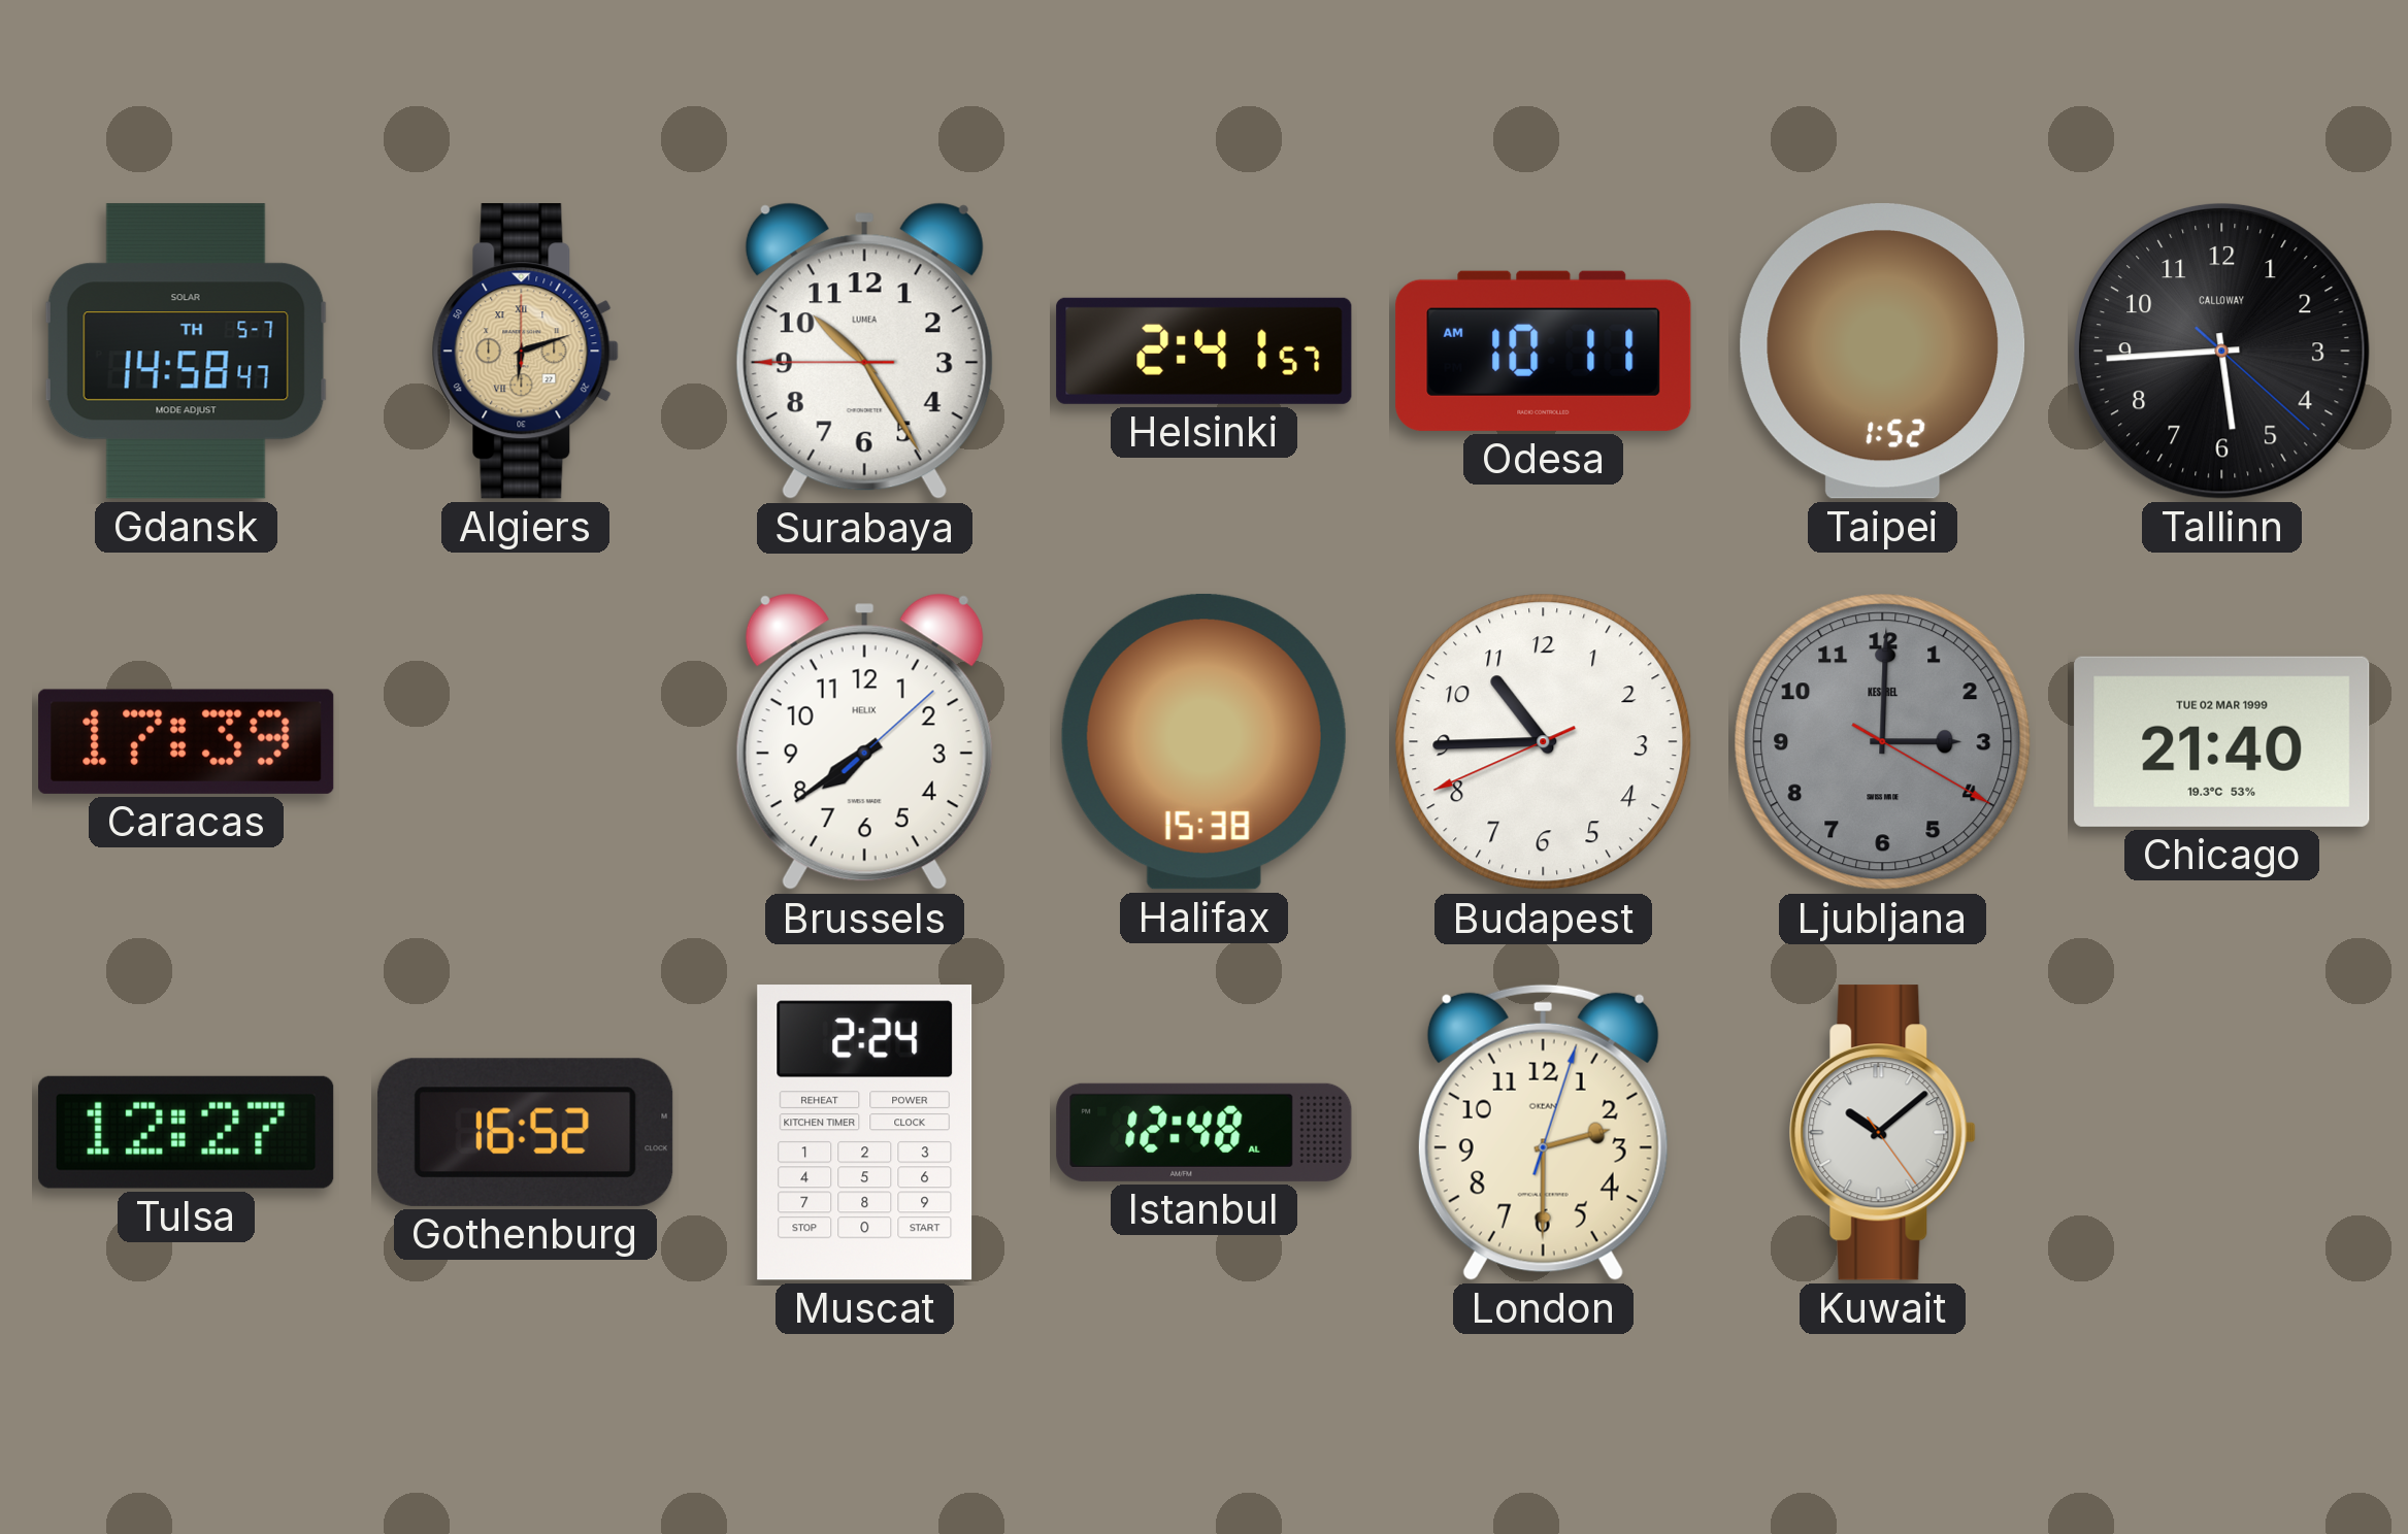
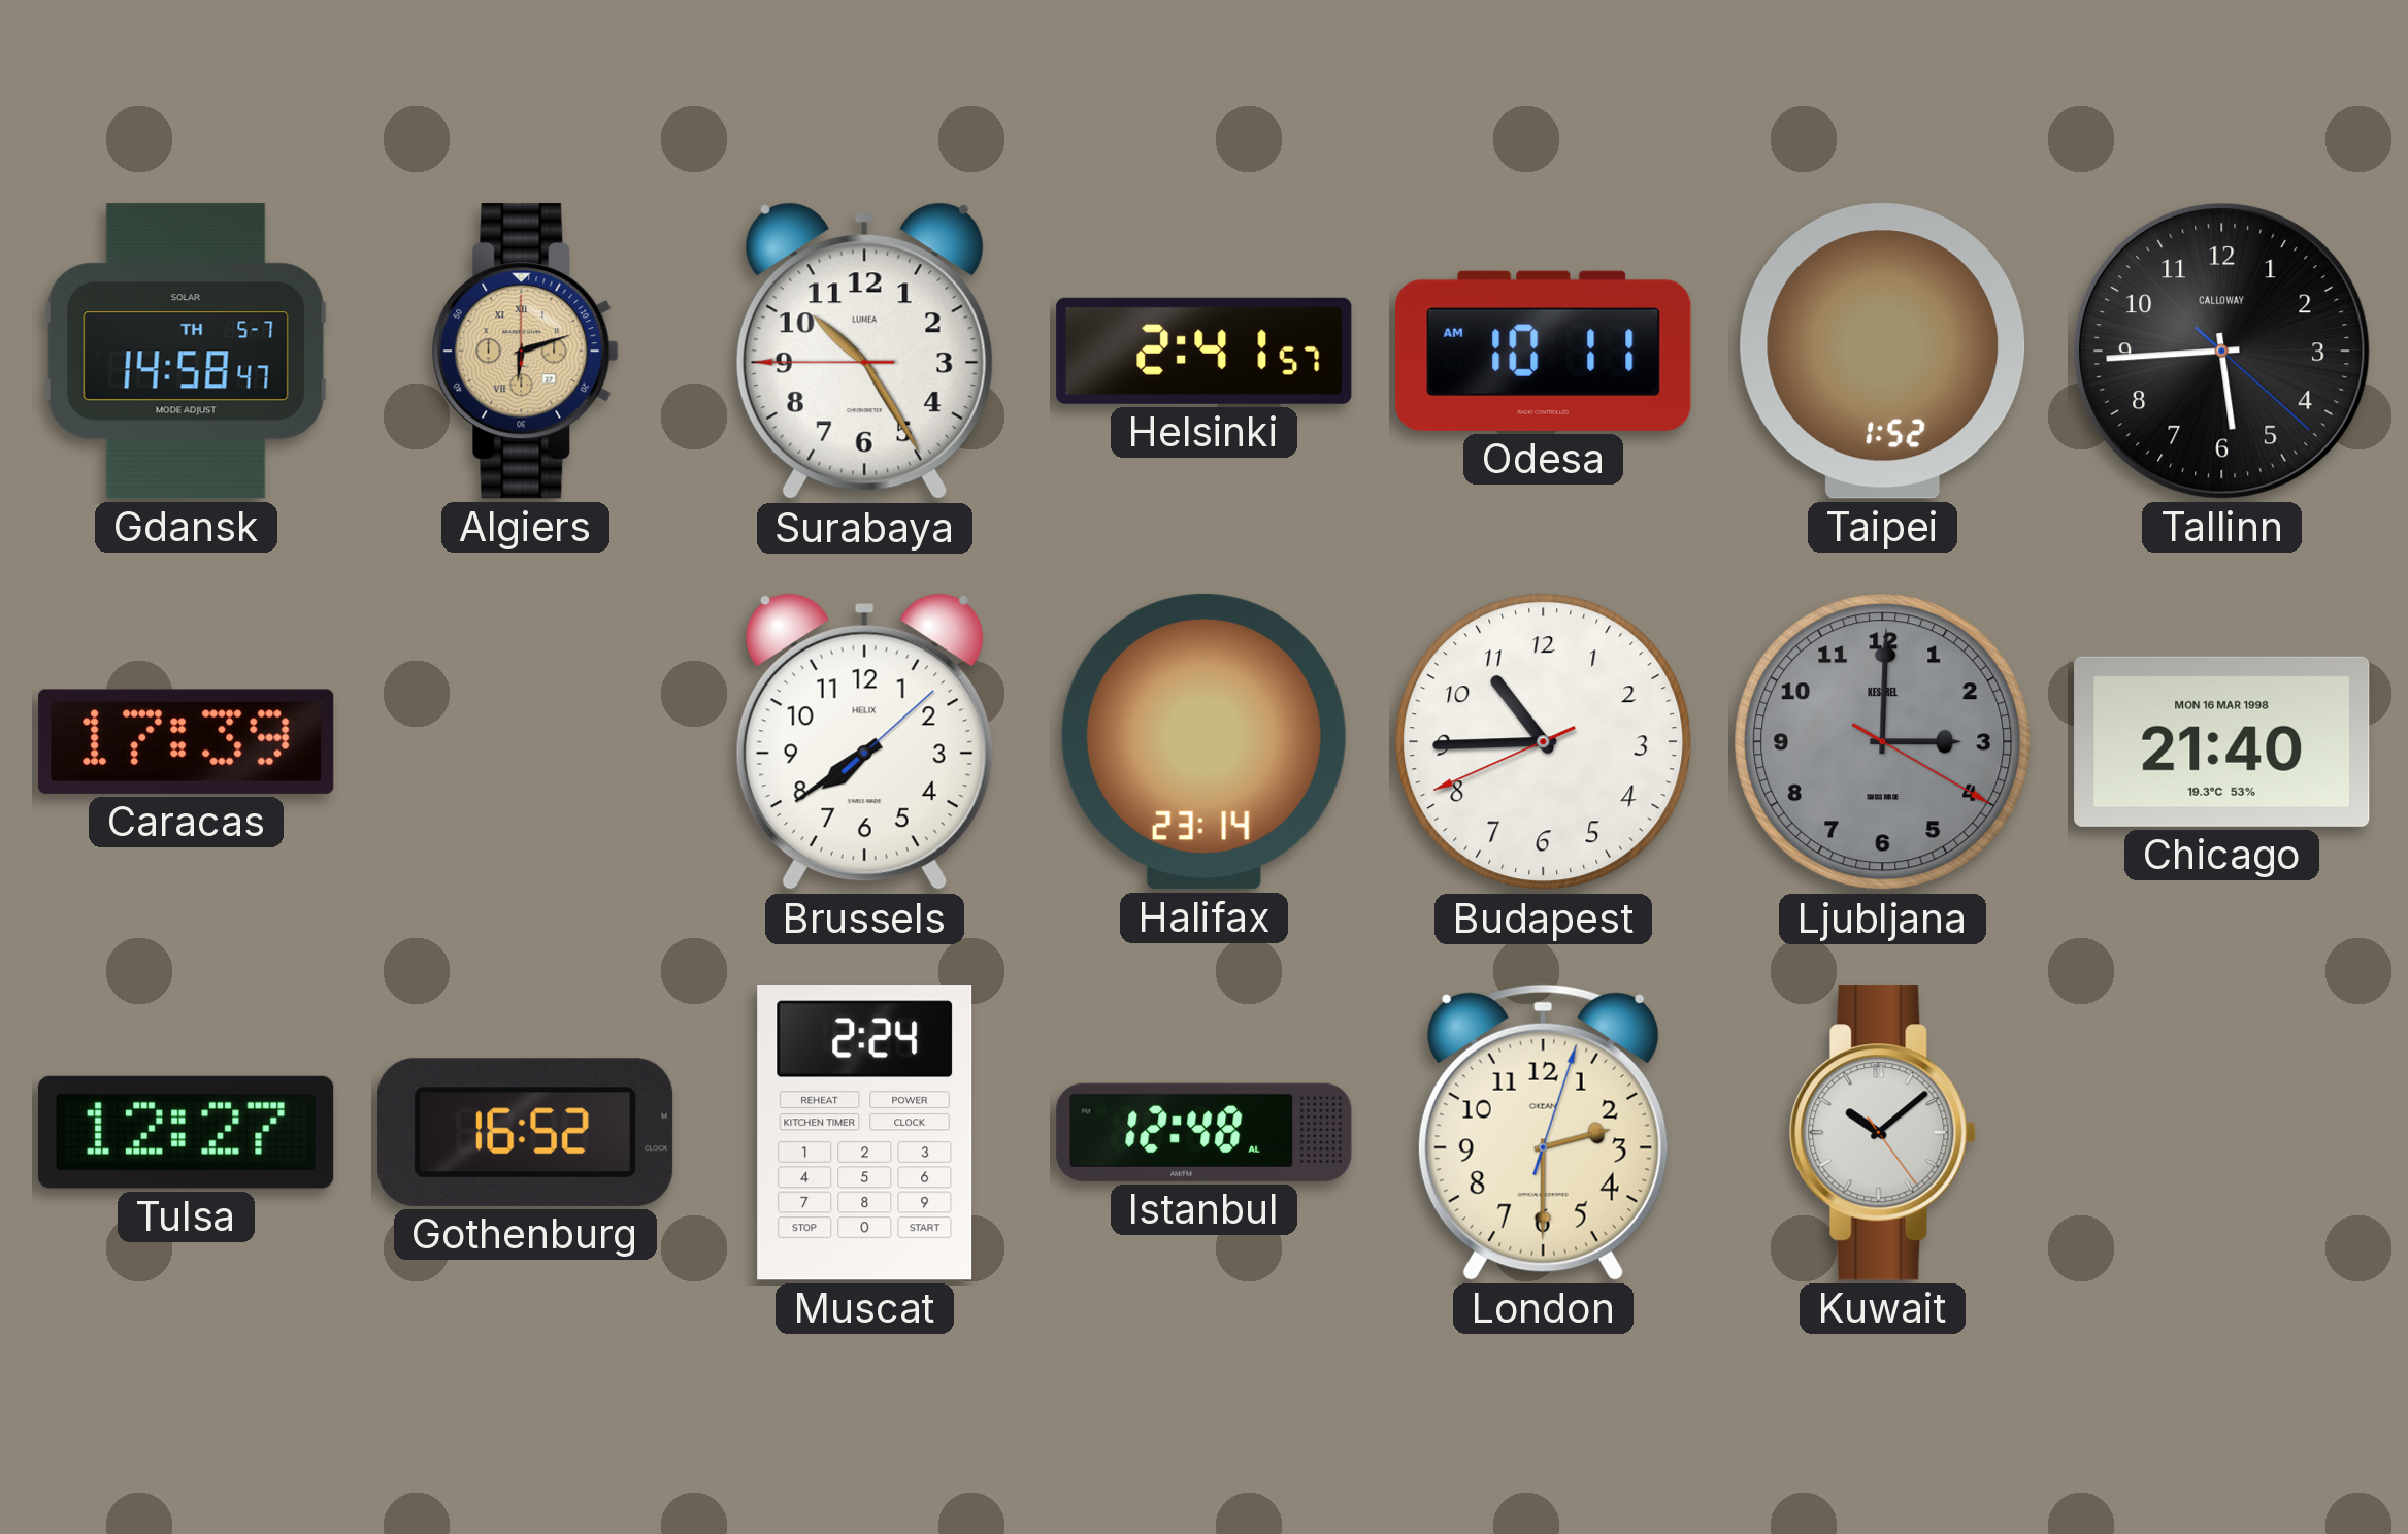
Halifax: 15:38 -> 23:14 (1203, 741)
Chicago date: TUE 02 MAR 1999 -> MON 16 MAR 1998 (2222, 741)
